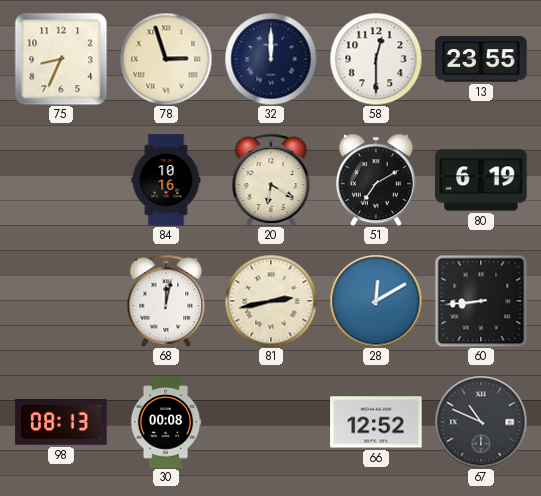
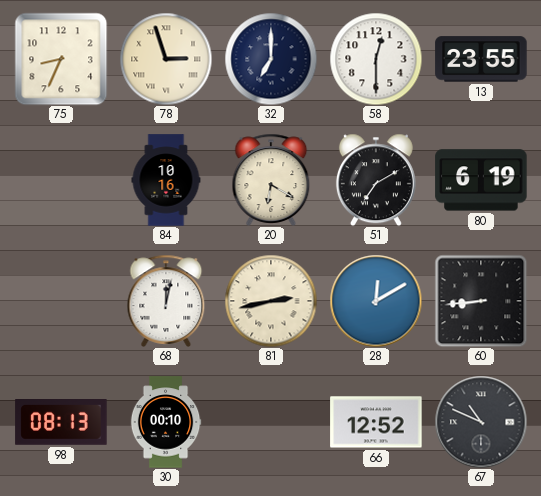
32: 12:00 -> 7:00 (271, 59)
30: 00:08 -> 00:10 (166, 422)
